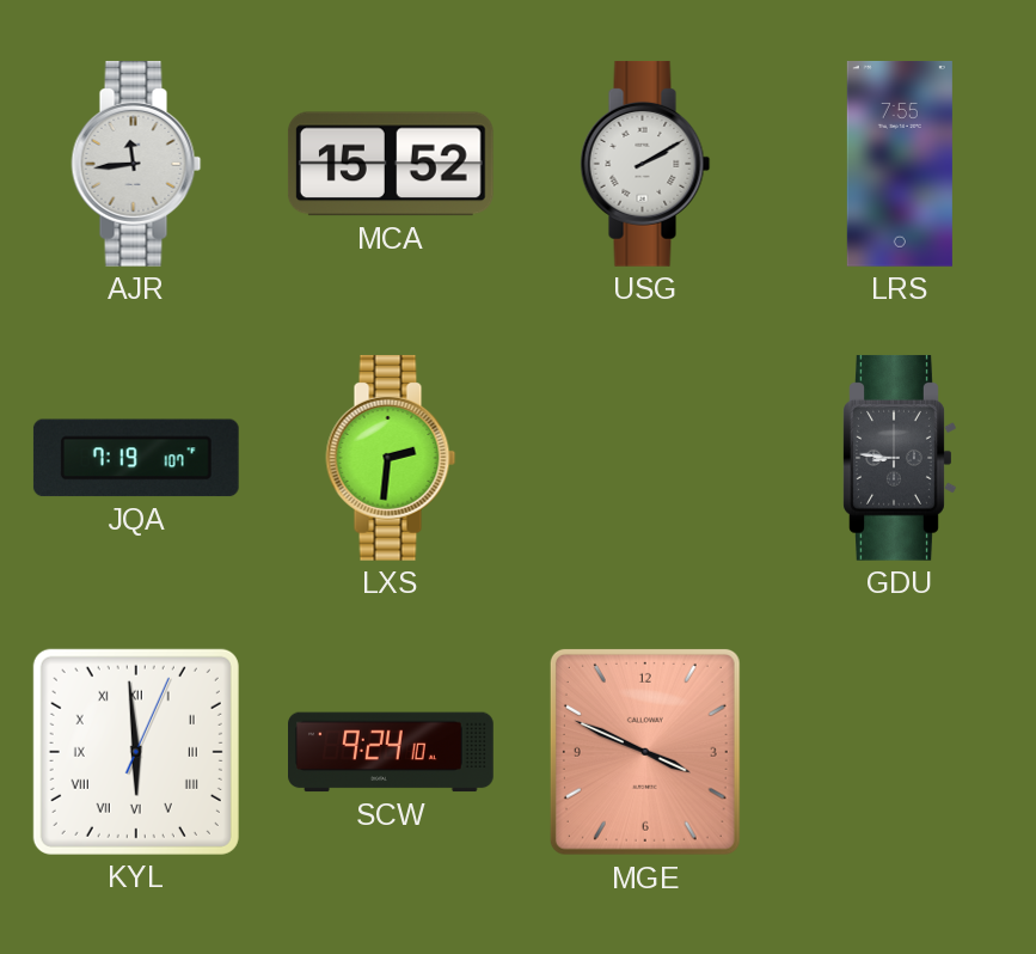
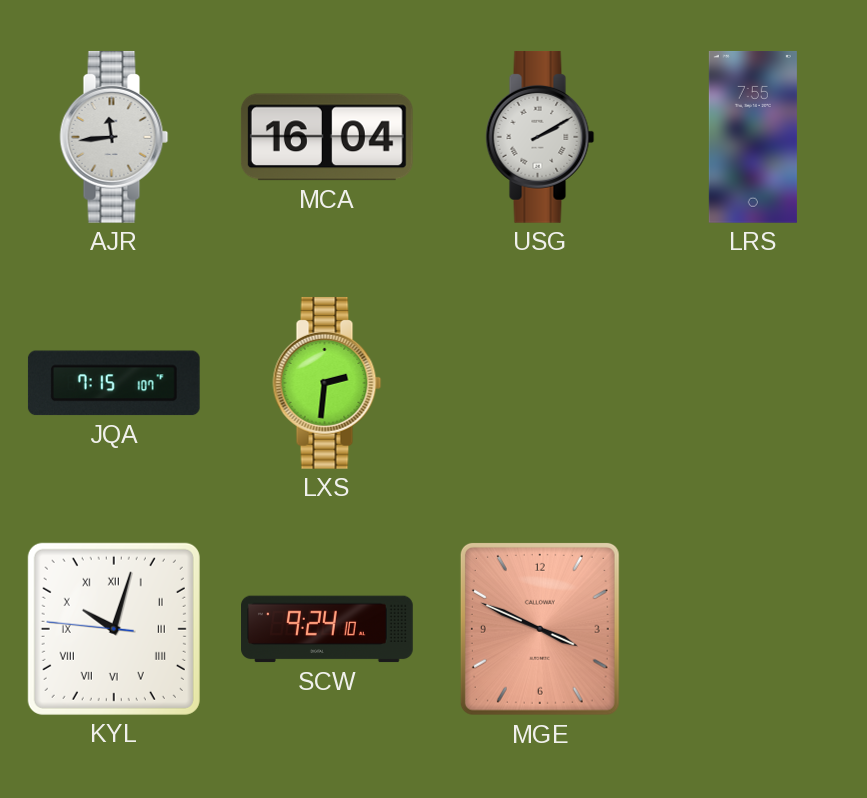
MCA: 15:52 -> 16:04 (327, 137)
JQA: 7:19 -> 7:15 (114, 383)
GDU: 8:46 -> none (900, 458)
KYL: 5:59 -> 10:02 (114, 629)
